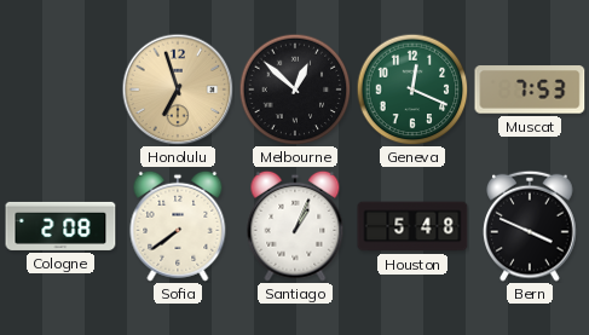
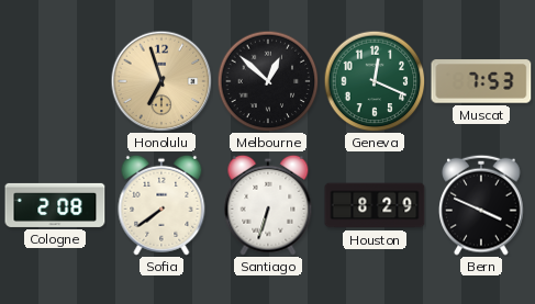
Santiago: 1:04 -> 6:33 (268, 205)
Houston: 5:48 -> 8:29 (375, 205)
